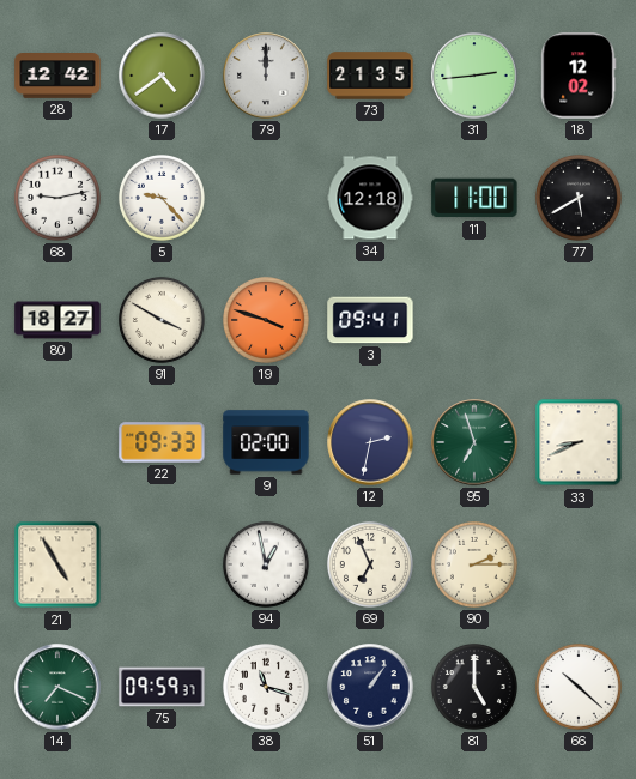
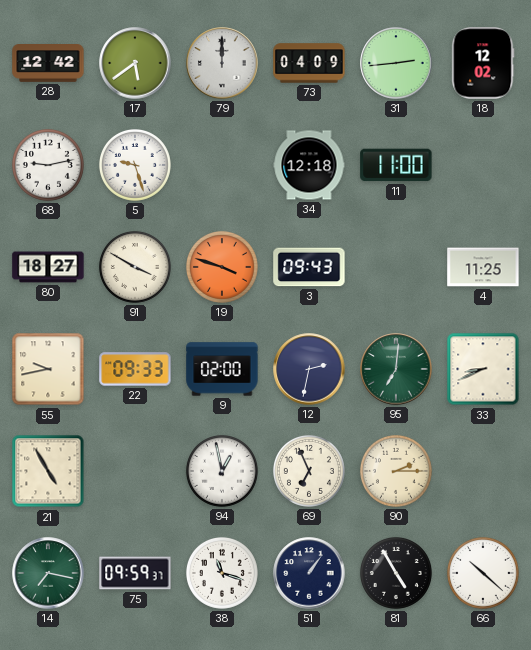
17: 4:39 -> 5:39 (135, 63)
73: 21:35 -> 04:09 (309, 63)
5: 9:23 -> 9:27 (135, 165)
77: 5:40 -> none (579, 198)
3: 09:41 -> 09:43 (309, 267)
4: none -> 11:25 (483, 267)
55: none -> 9:43 (48, 369)
95: 6:57 -> 7:01 (396, 369)
14: 7:19 -> 7:17 (48, 573)
81: 5:00 -> 4:55 (396, 573)
